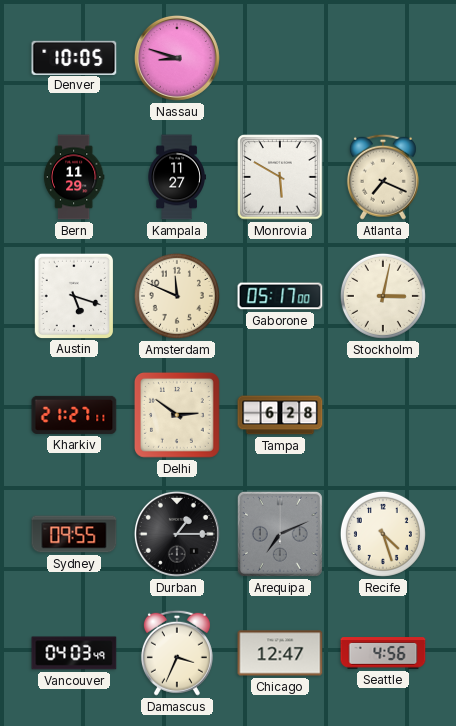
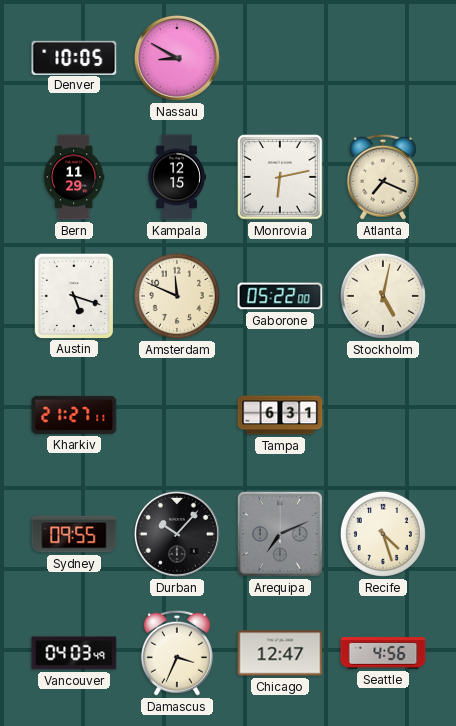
Nassau: 8:48 -> 8:50 (177, 58)
Kampala: 11:27 -> 12:15 (177, 177)
Monrovia: 5:50 -> 6:13 (280, 177)
Gaborone: 05:17 -> 05:22 (280, 296)
Stockholm: 3:02 -> 5:02 (383, 296)
Delhi: 2:51 -> none (177, 415)
Tampa: 6:28 -> 6:31 (280, 415)
Durban: 1:15 -> 10:07 (177, 534)
